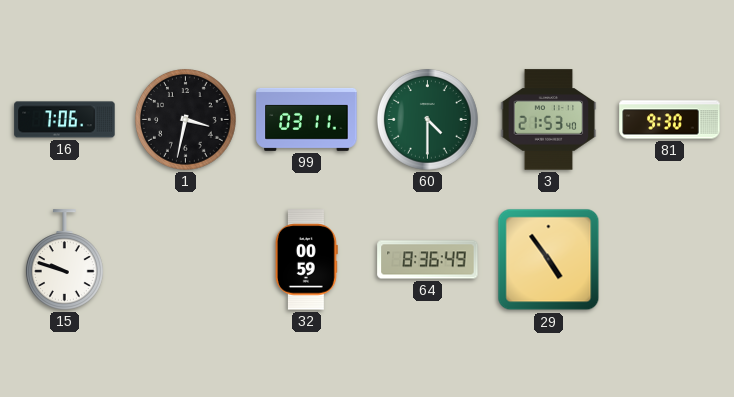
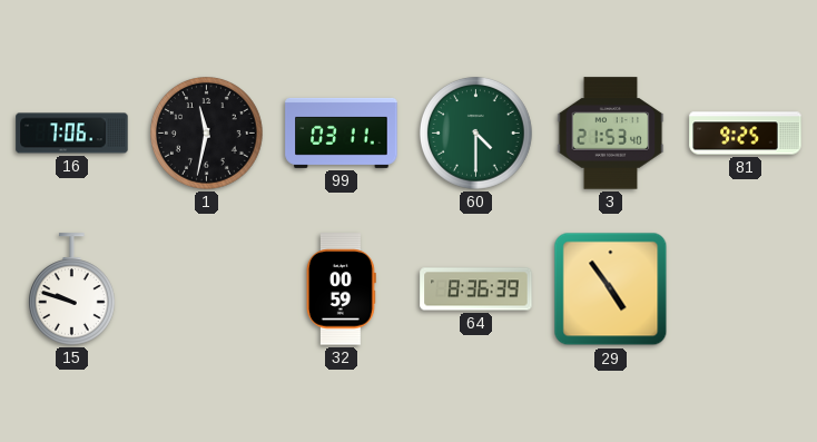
1: 3:32 -> 11:32 (207, 134)
81: 9:30 -> 9:25 (746, 134)
64: 8:36:49 -> 8:36:39 (476, 289)
